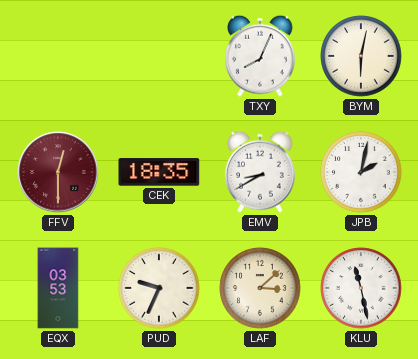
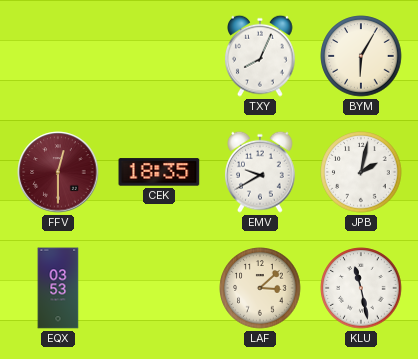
BYM: 6:02 -> 6:05 (361, 56)
EMV: 8:40 -> 9:40 (261, 172)
PUD: 9:34 -> none (159, 288)
